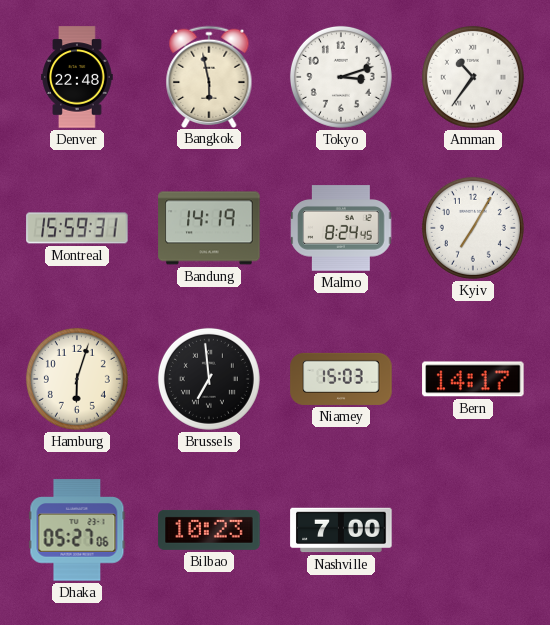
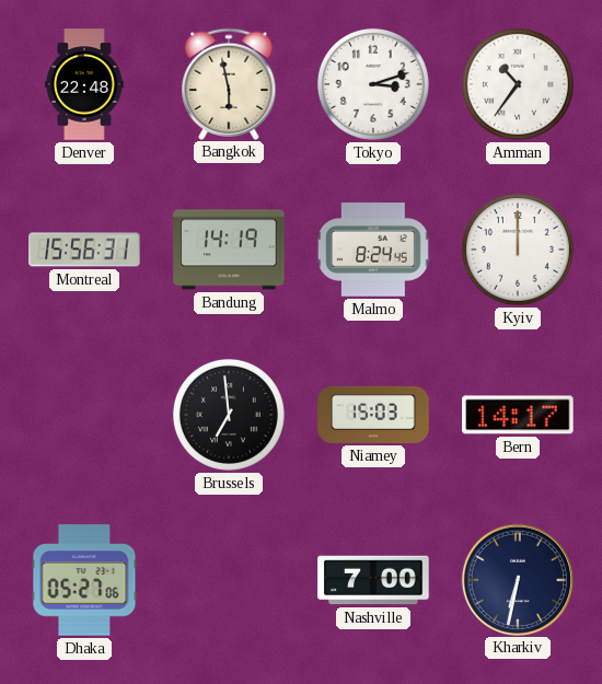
Montreal: 15:59 -> 15:56 (84, 250)
Kyiv: 7:05 -> 12:00 (518, 250)
Hamburg: 6:03 -> none (77, 379)
Bilbao: 10:23 -> none (209, 530)
Kharkiv: none -> 6:32 (517, 579)
